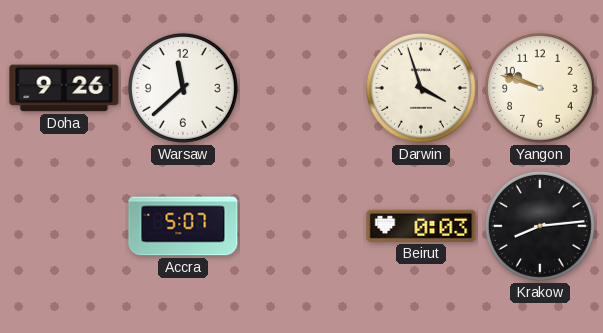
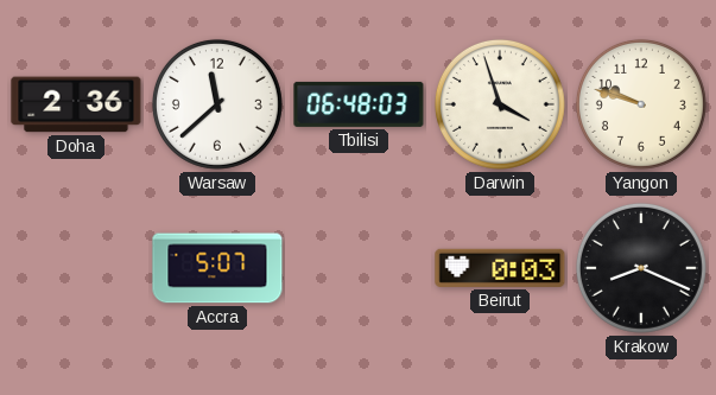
Doha: 9:26 -> 2:36 (76, 104)
Tbilisi: none -> 06:48 (359, 104)
Krakow: 8:14 -> 8:19 (641, 268)
